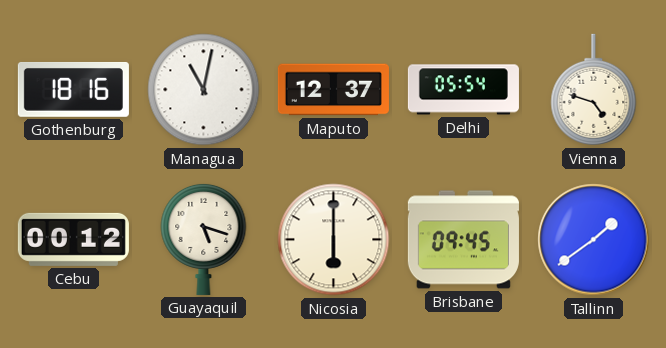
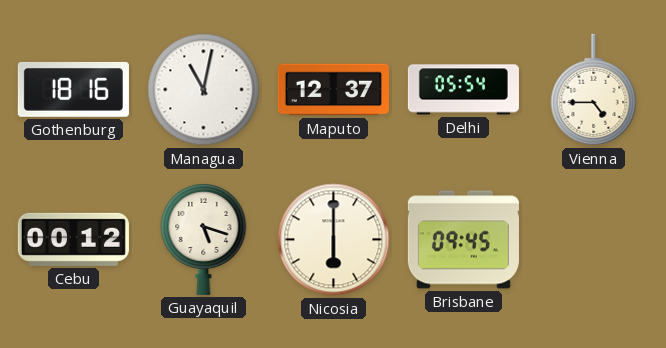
Vienna: 4:48 -> 4:45 (594, 90)
Tallinn: 1:39 -> none (594, 240)
